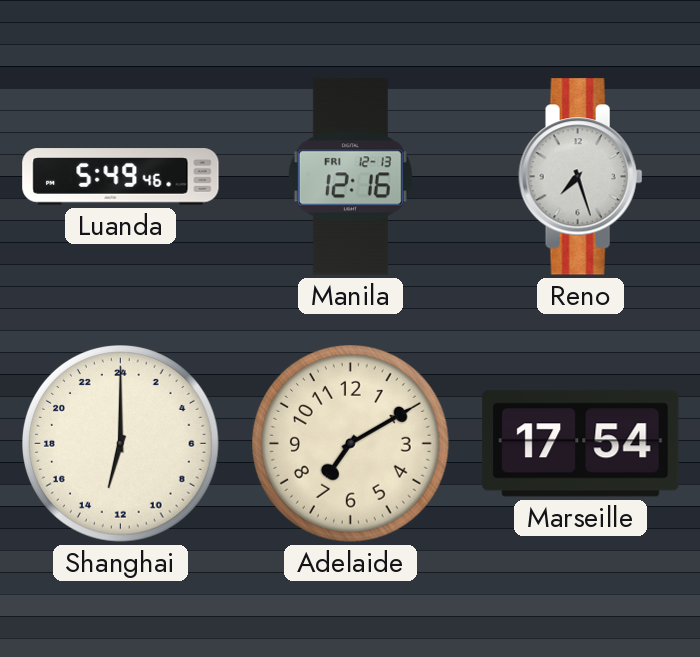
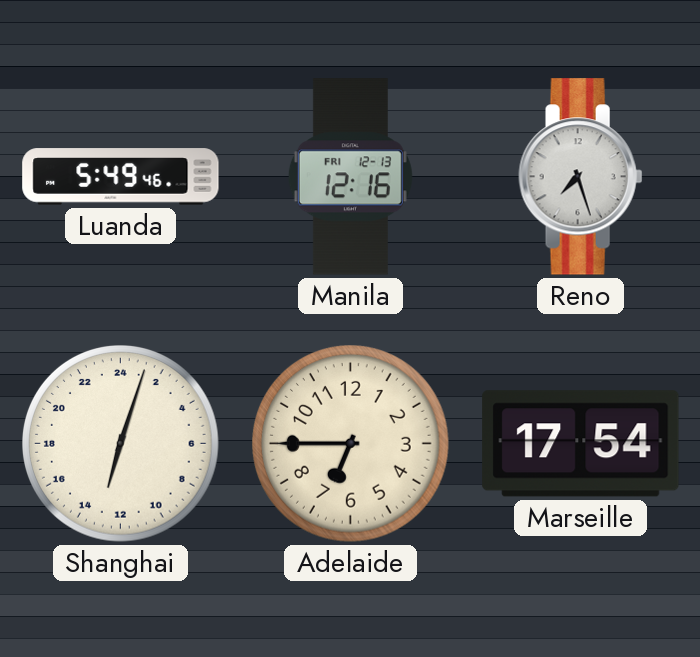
Shanghai: 13:00 -> 13:03 (121, 444)
Adelaide: 7:10 -> 6:45 (351, 444)
